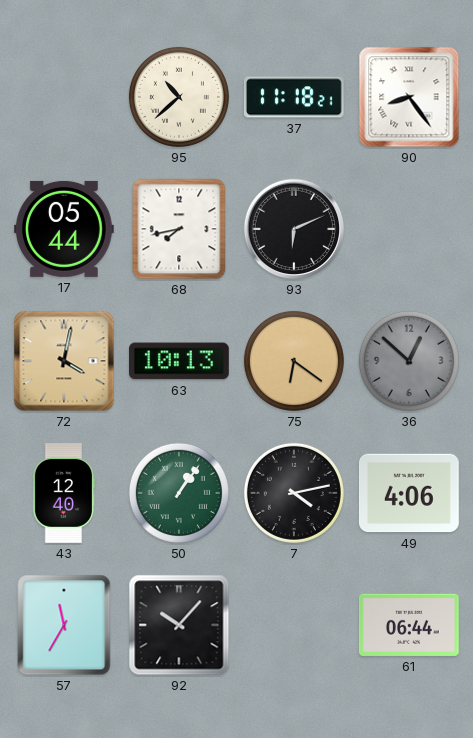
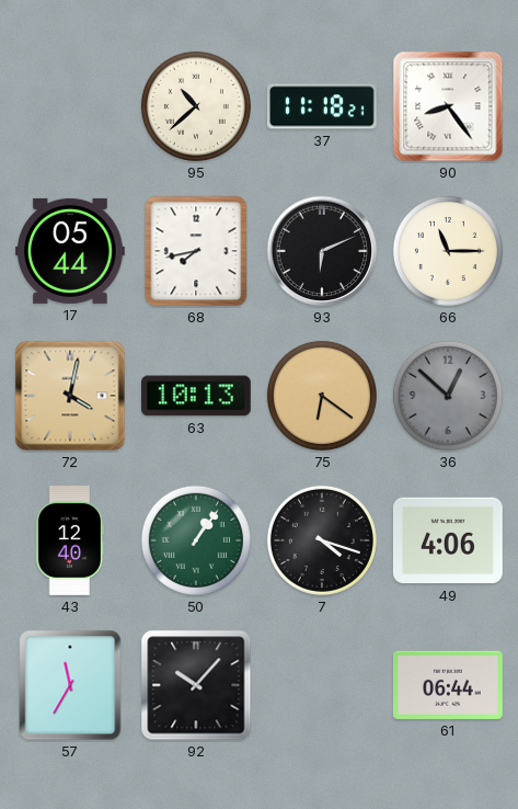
66: none -> 11:15 (448, 251)
7: 4:13 -> 4:18 (322, 540)
